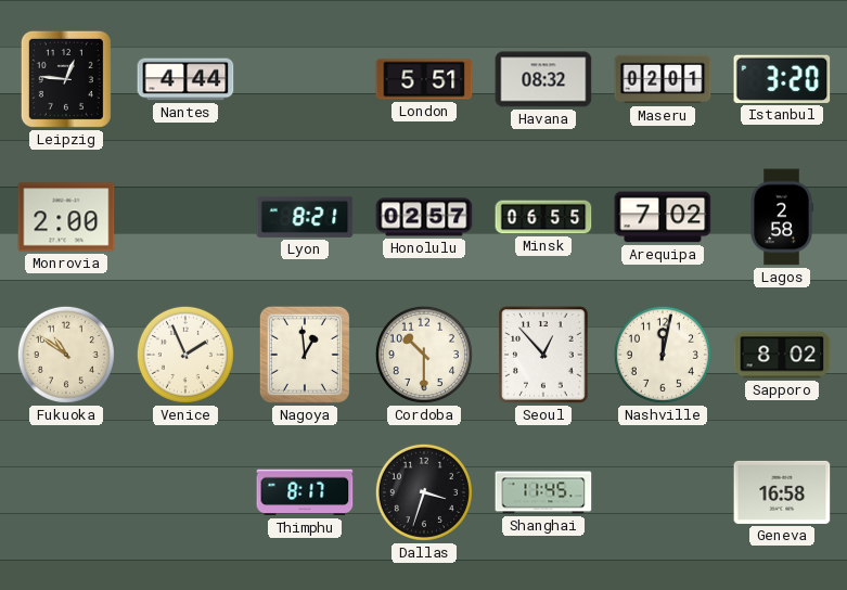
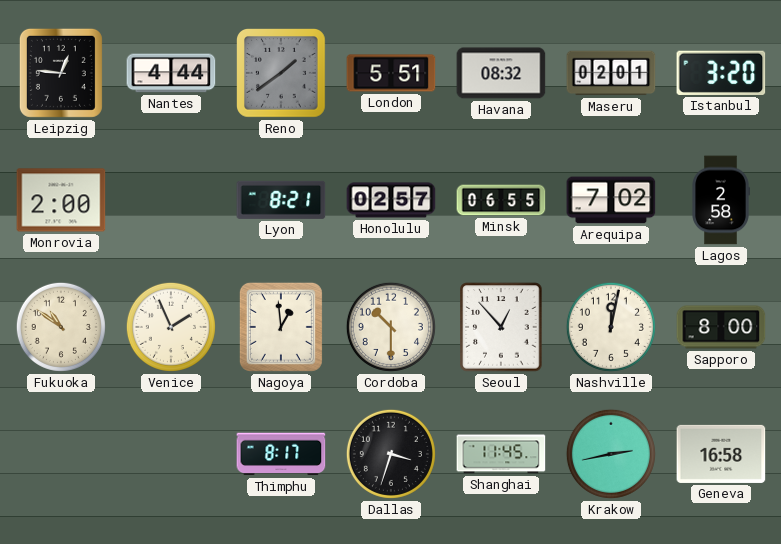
Reno: none -> 1:39 (282, 74)
Sapporo: 8:02 -> 8:00 (721, 327)
Krakow: none -> 2:43 (611, 454)
